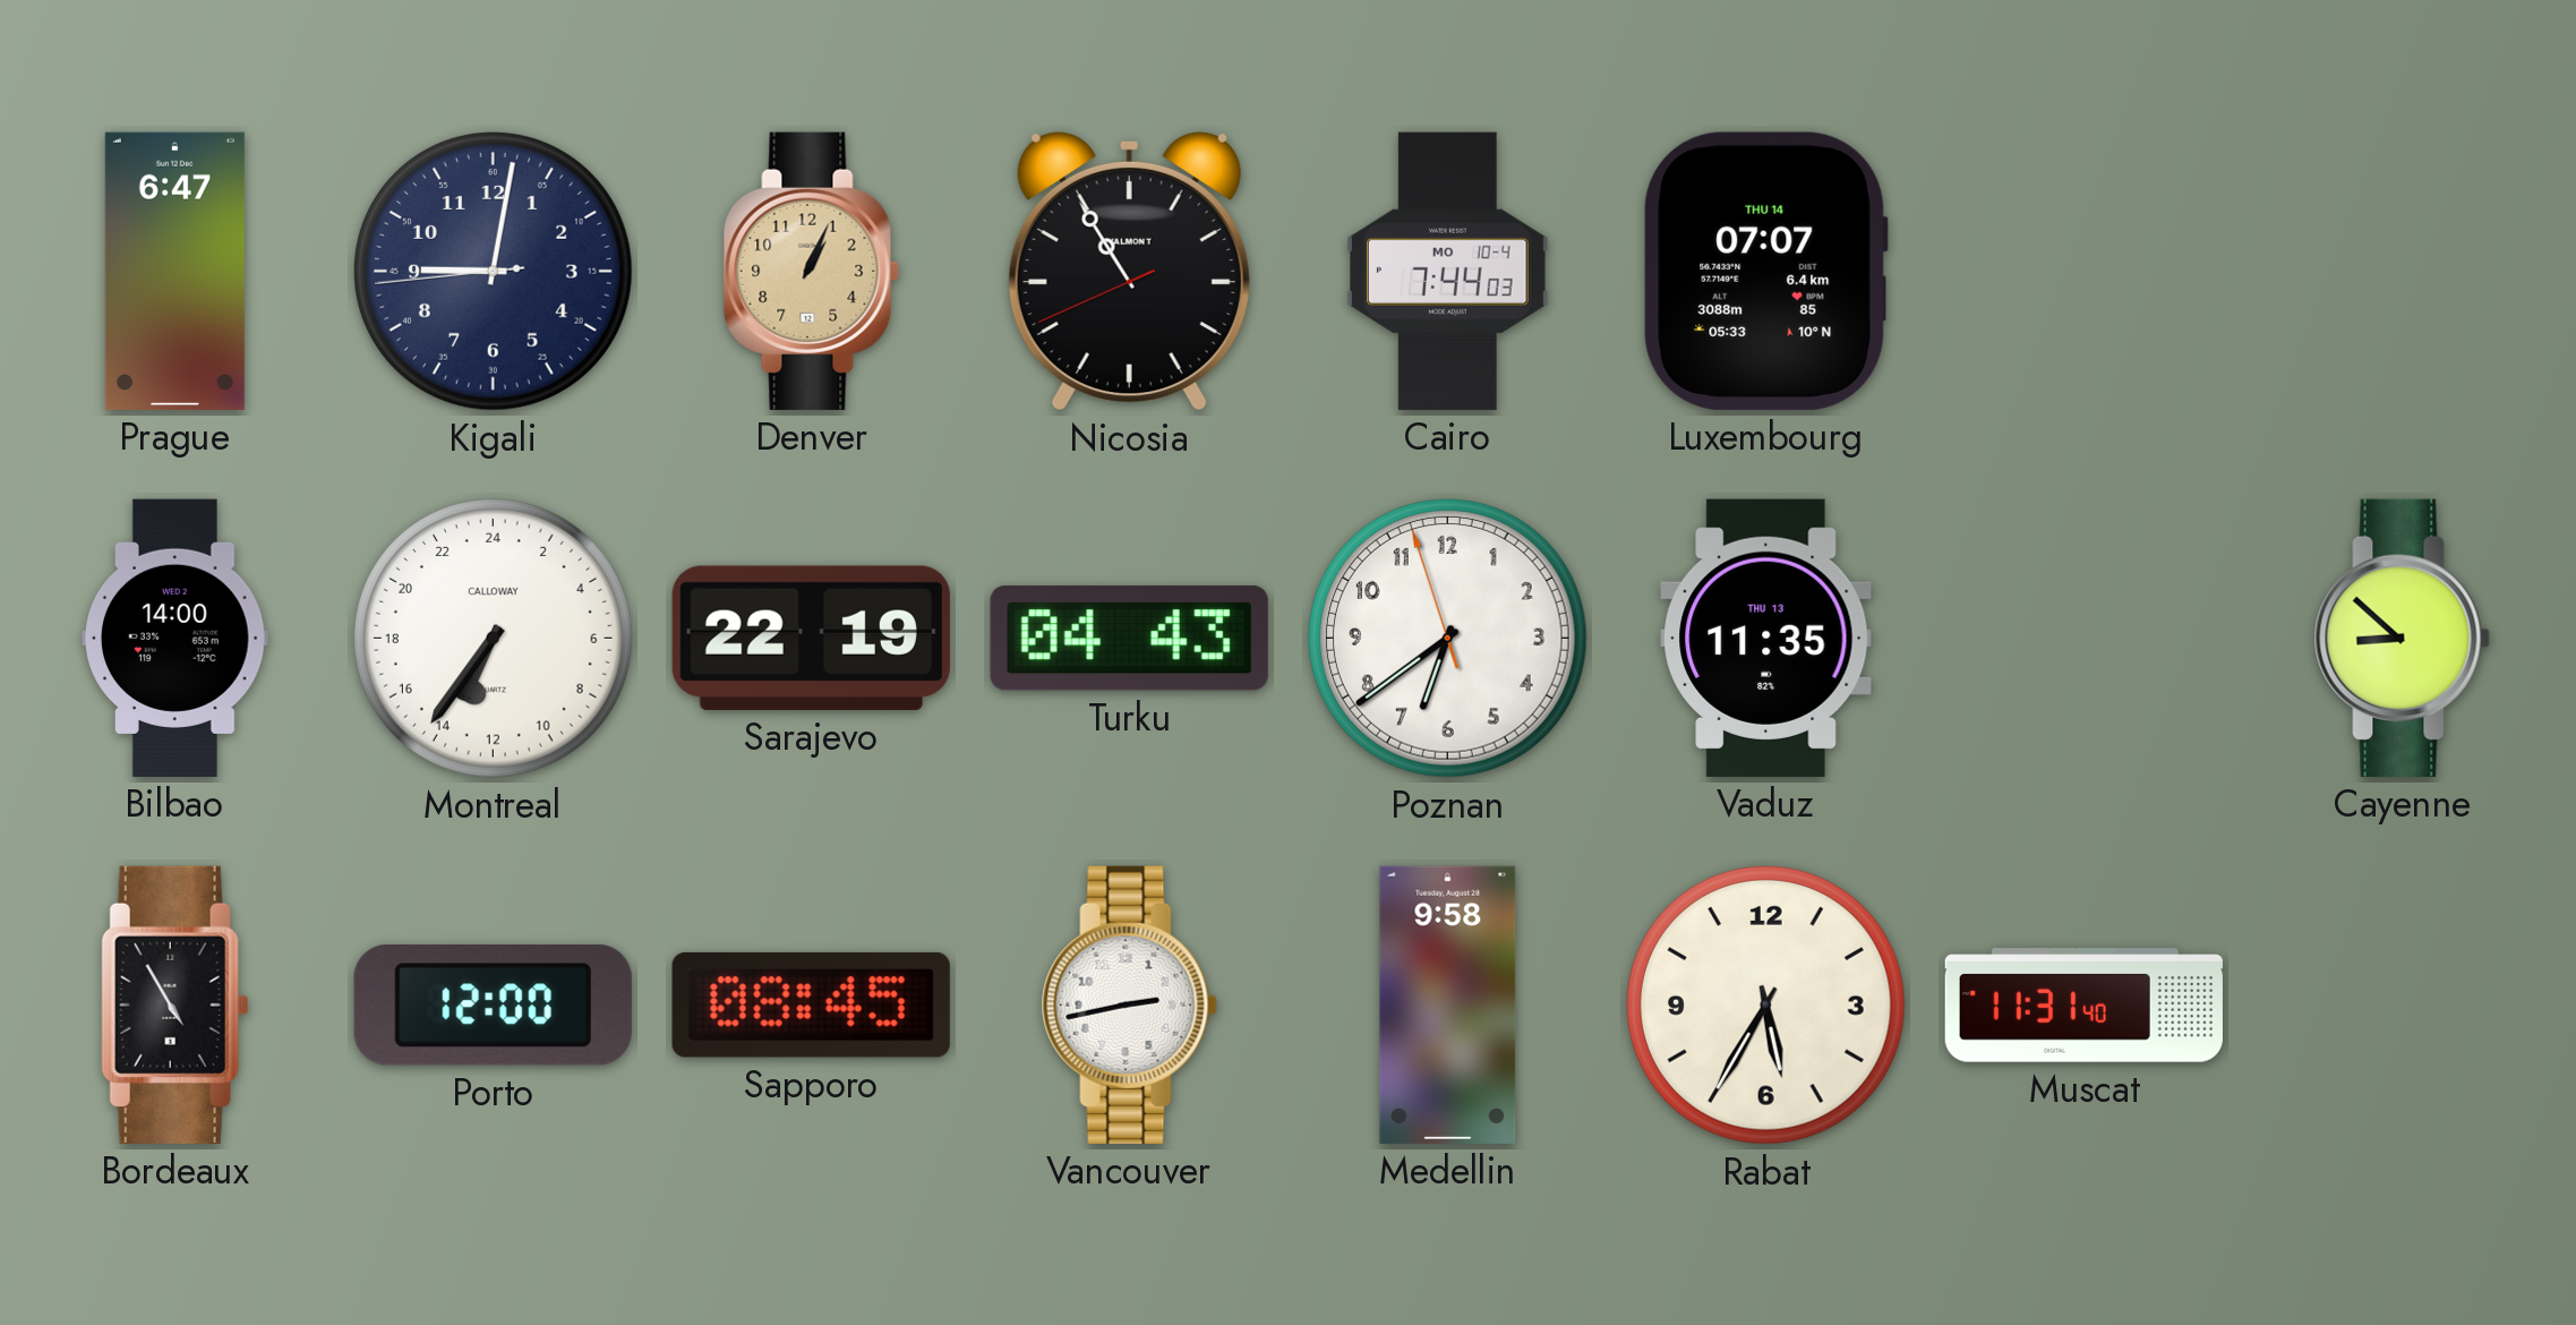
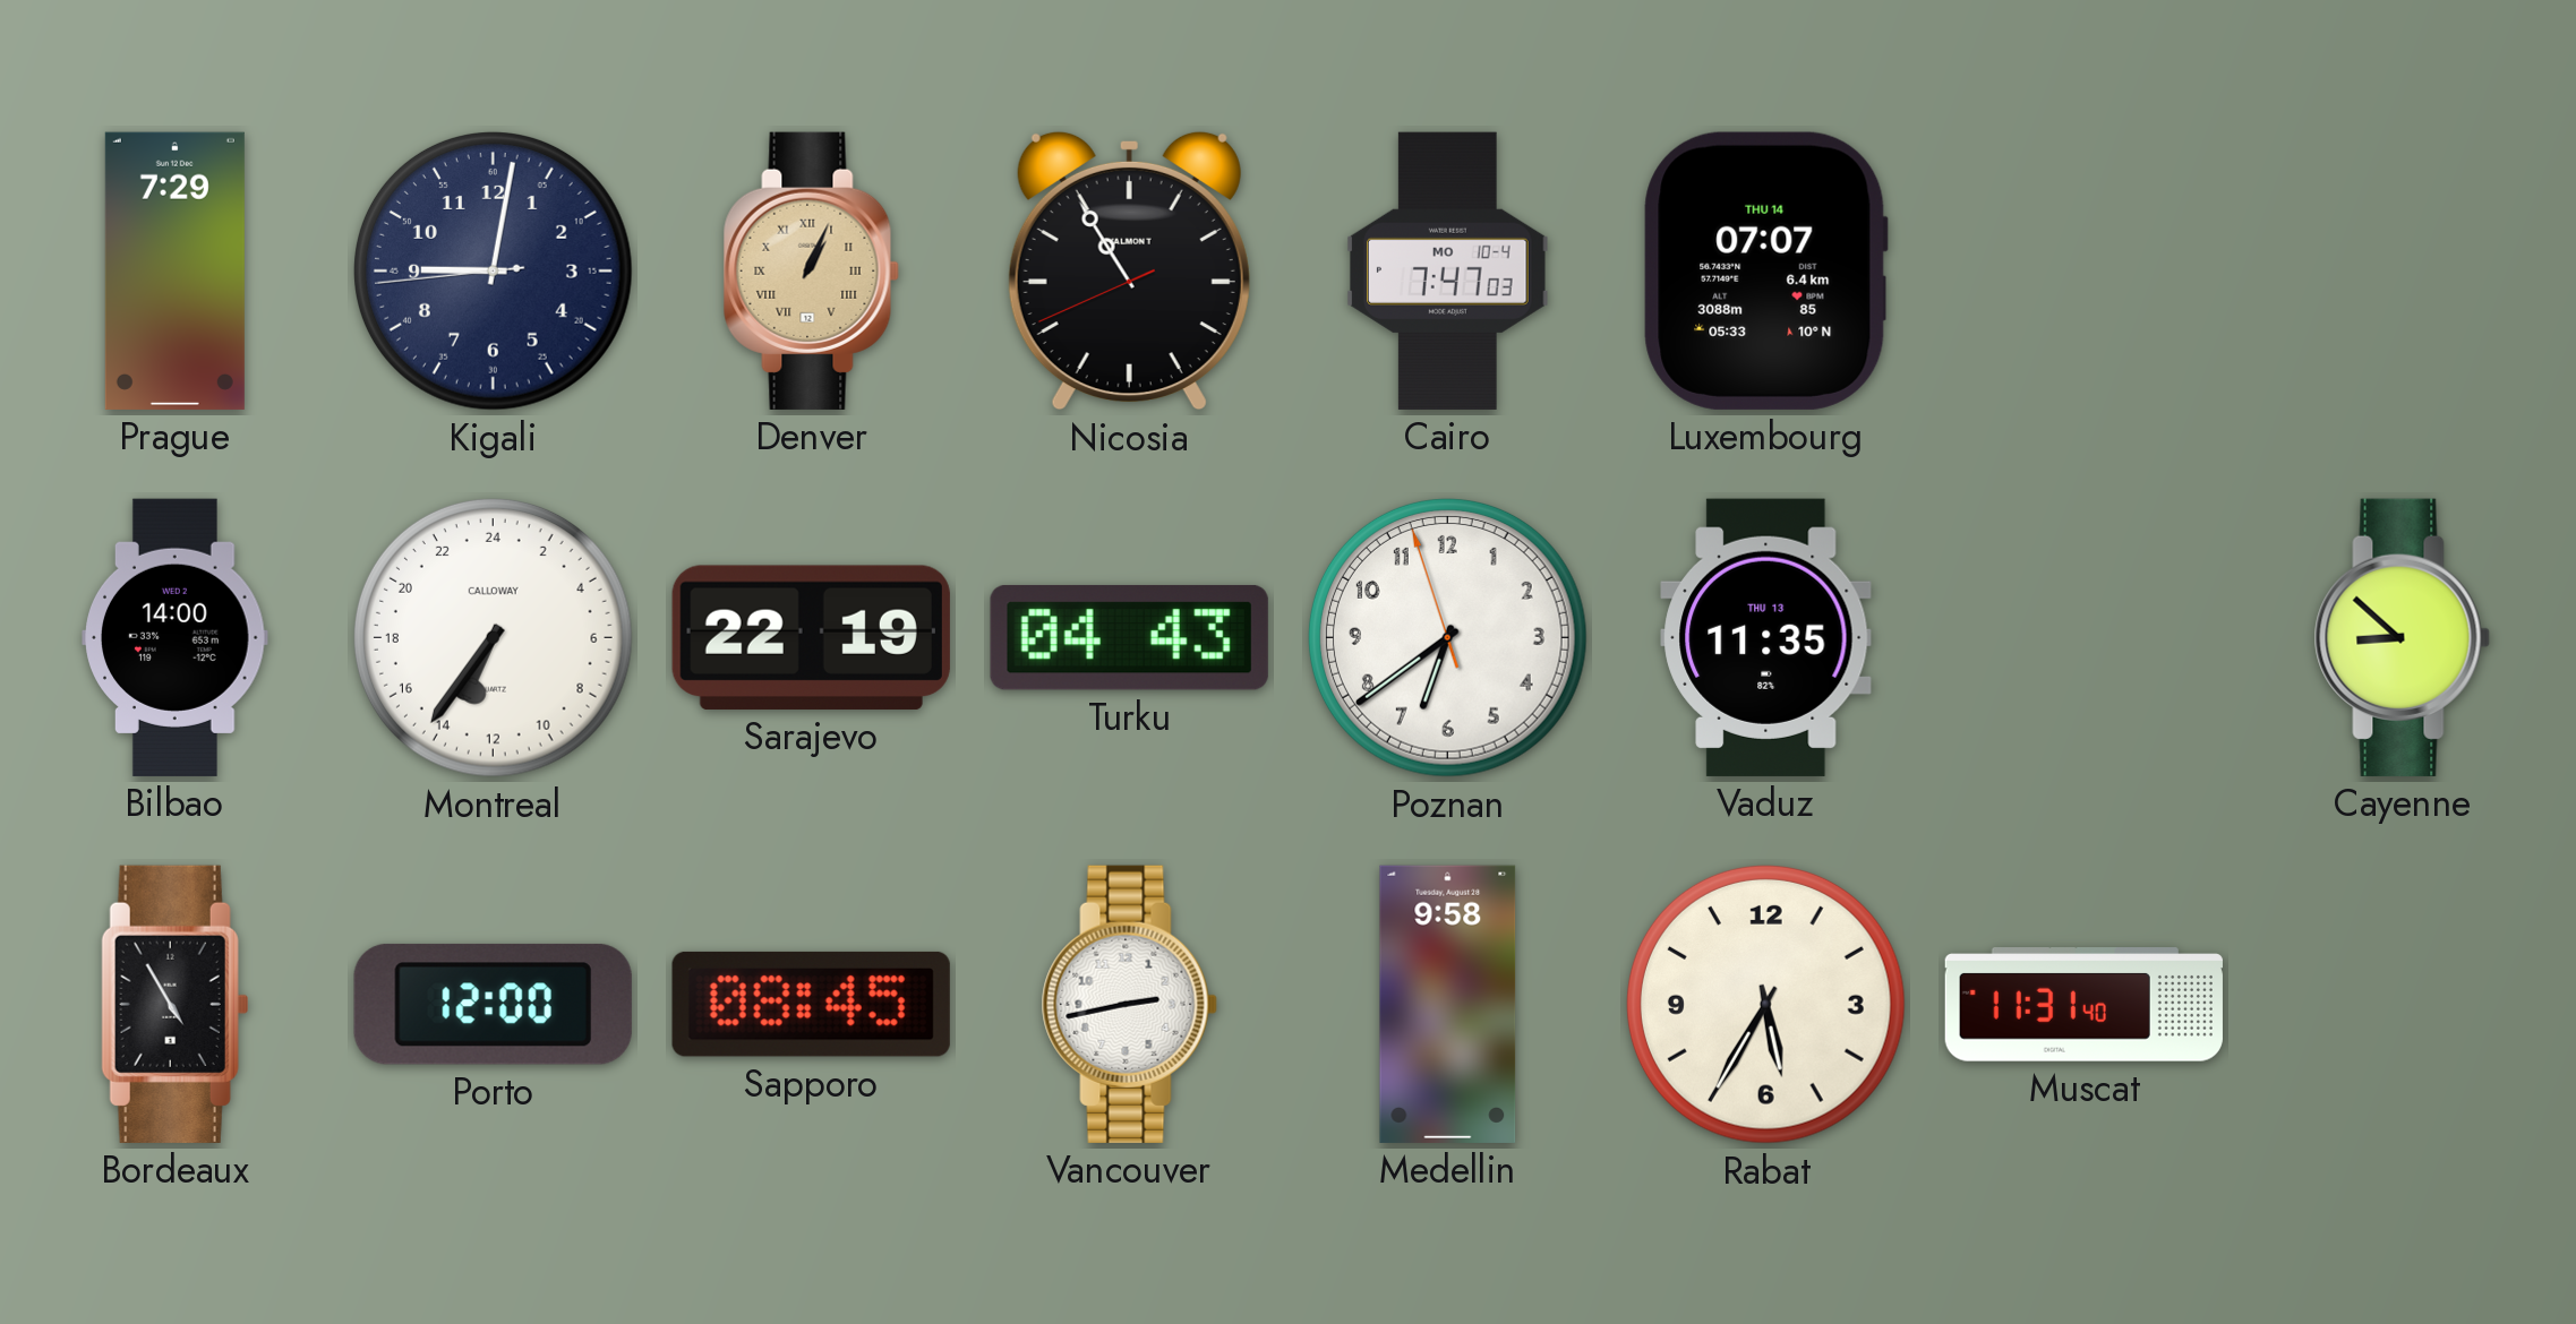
Prague: 6:47 -> 7:29 (174, 270)
Denver numerals: Arabic -> Roman (811, 270)
Cairo: 7:44 -> 7:47 (1448, 270)
